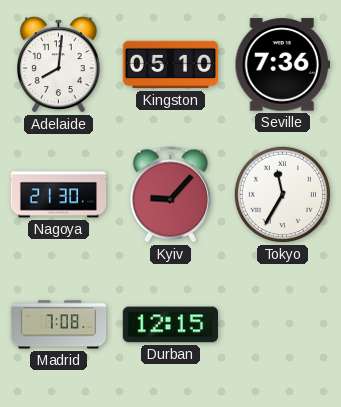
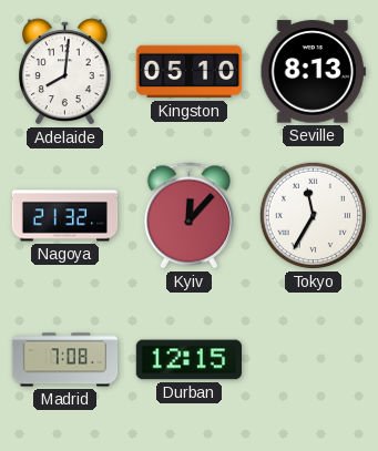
Seville: 7:36 -> 8:13 (313, 72)
Nagoya: 21:30 -> 21:32 (65, 216)
Kyiv: 9:07 -> 12:07 (188, 216)
